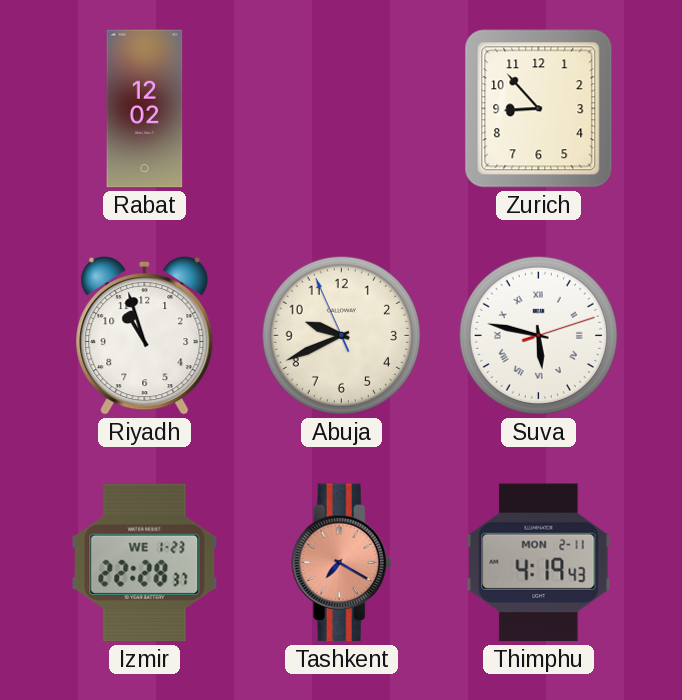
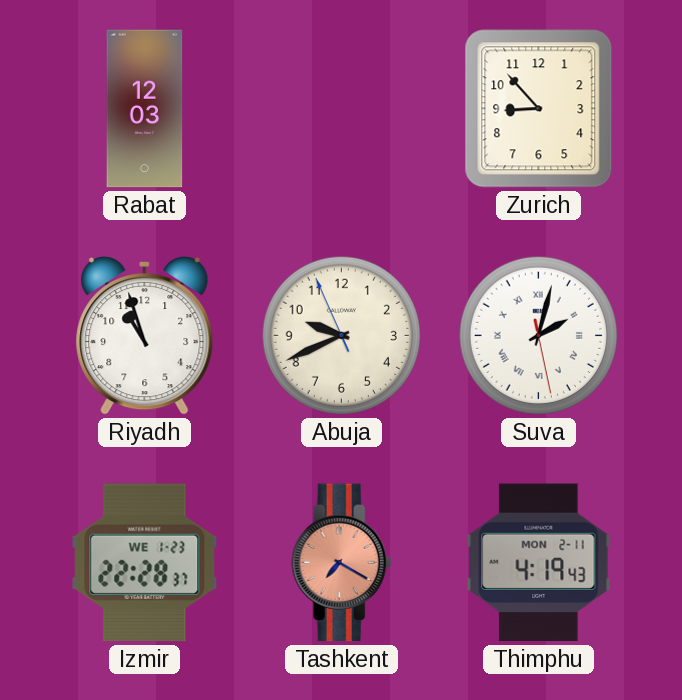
Rabat: 12:02 -> 12:03 (145, 109)
Suva: 5:47 -> 2:02 (538, 335)
